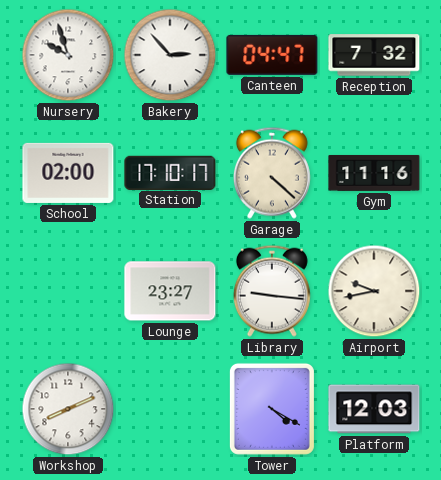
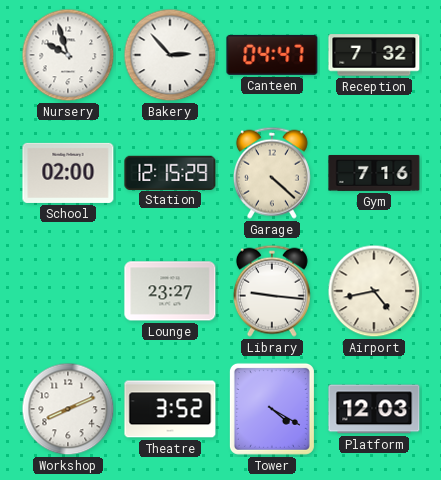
Station: 17:10 -> 12:15 (170, 172)
Gym: 11:16 -> 7:16 (374, 173)
Airport: 9:43 -> 4:43 (374, 291)
Theatre: none -> 3:52 (170, 409)
